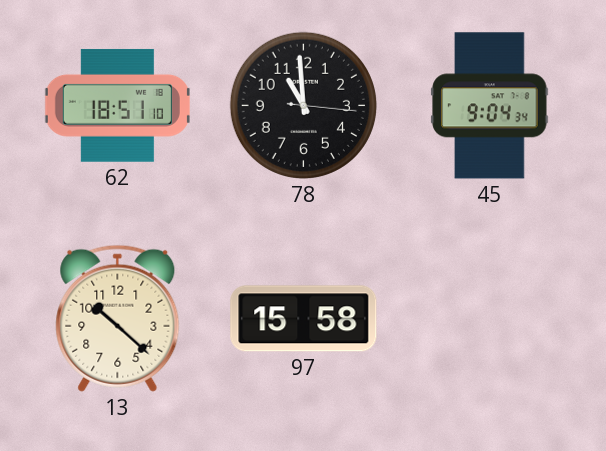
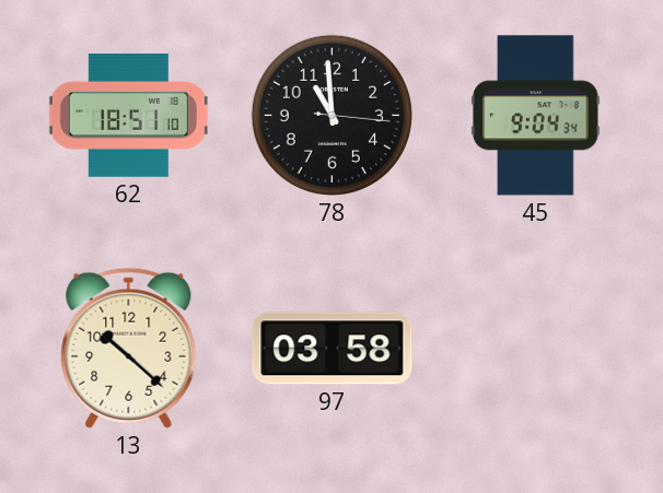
97: 15:58 -> 03:58 (333, 349)
